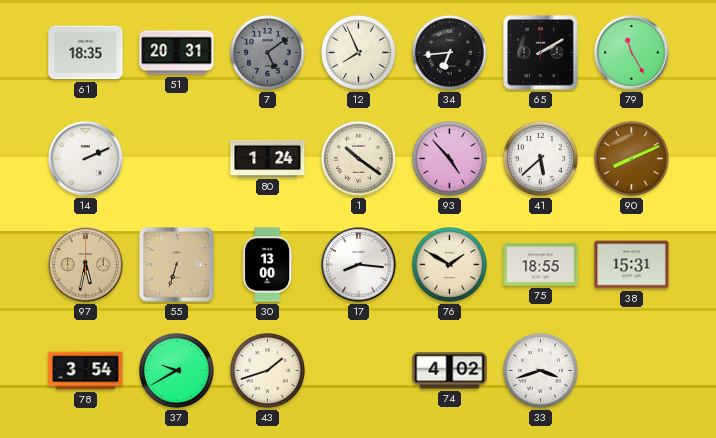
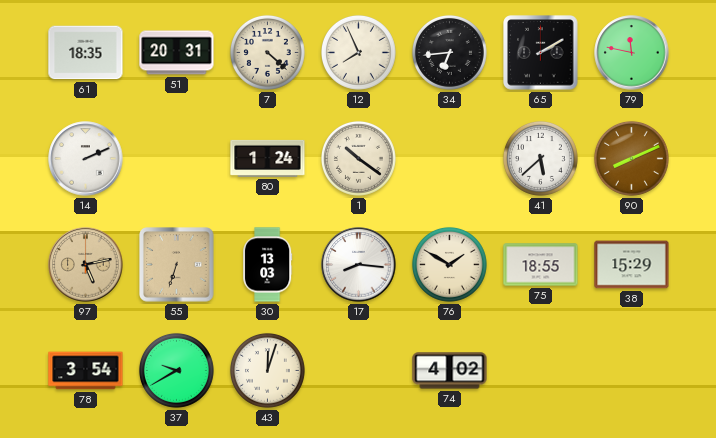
7: 5:09 -> 4:22 (267, 52)
7 dial: grey -> cream (267, 52)
79: 11:25 -> 11:47 (632, 53)
93: 4:53 -> none (449, 158)
97: 5:32 -> 5:13 (86, 265)
30: 13:00 -> 13:03 (268, 265)
38: 15:31 -> 15:29 (632, 265)
43: 1:42 -> 12:03 (267, 370)
33: 3:42 -> none (540, 370)
